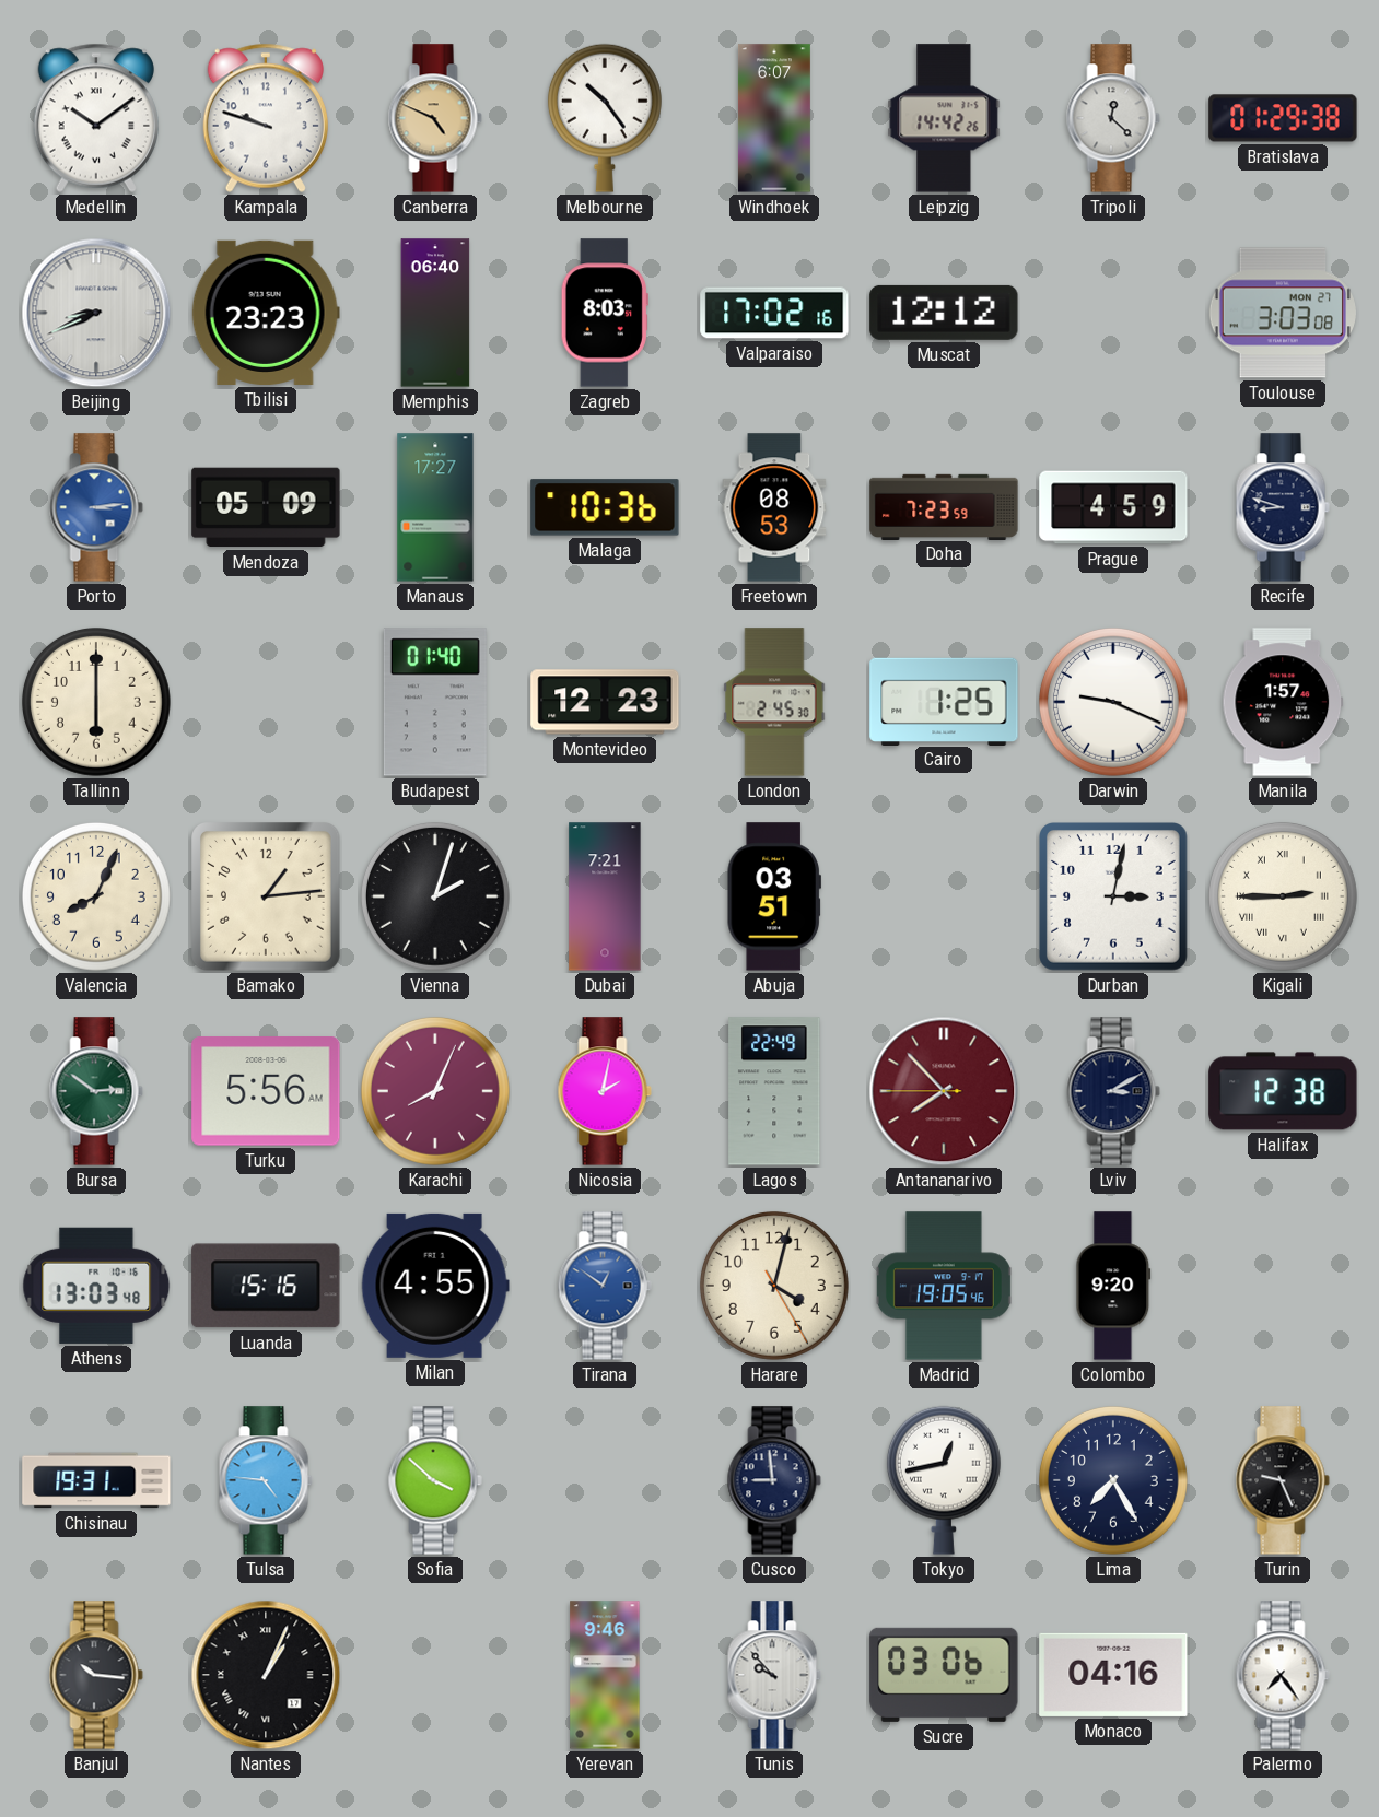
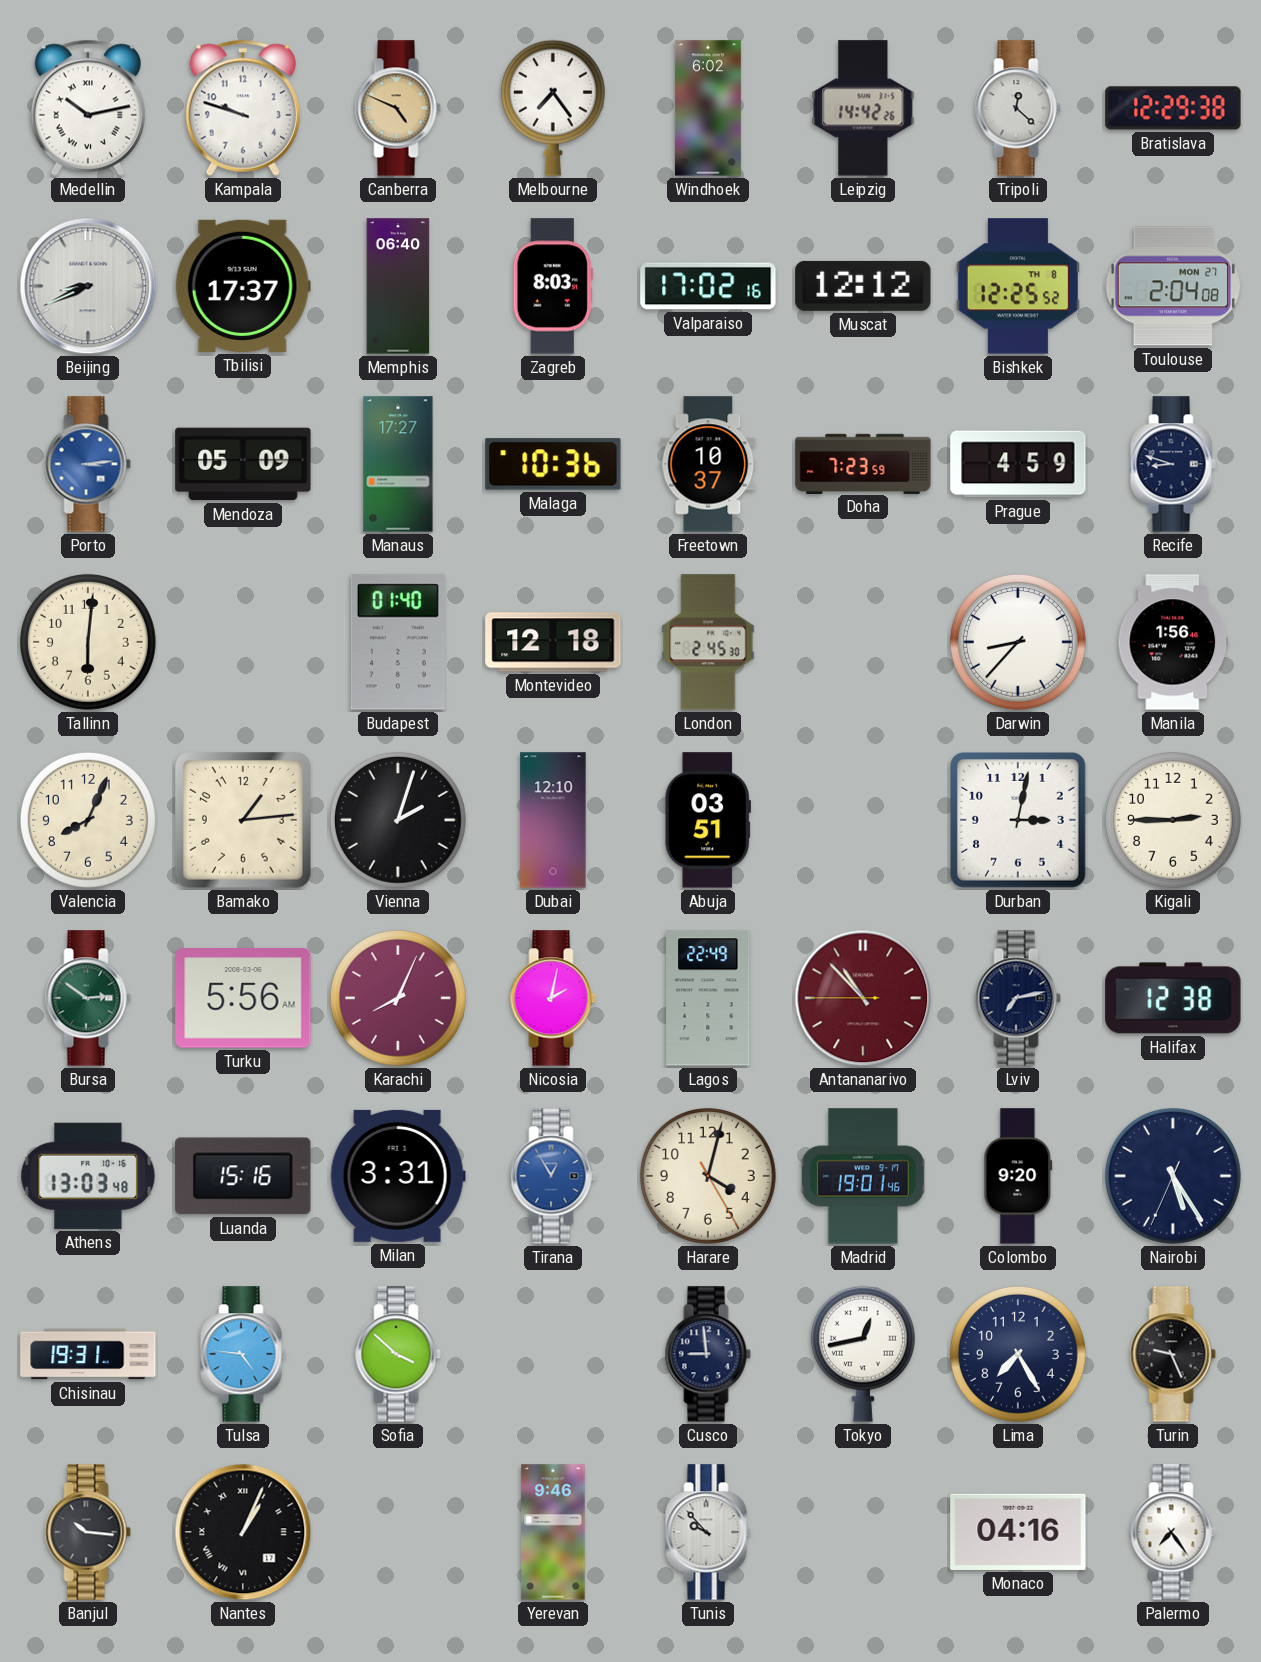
Medellin: 10:09 -> 10:13 (88, 108)
Melbourne: 10:24 -> 7:24 (553, 108)
Windhoek: 6:07 -> 6:02 (708, 108)
Bratislava: 01:29 -> 12:29 (1173, 108)
Tbilisi: 23:23 -> 17:37 (243, 286)
Bishkek: none -> 12:25 (1018, 286)
Toulouse: 3:03 -> 2:04 (1173, 286)
Freetown: 08:53 -> 10:37 (708, 464)
Tallinn: 6:00 -> 6:01 (88, 642)
Montevideo: 12:23 -> 12:18 (553, 642)
Cairo: 1:25 -> none (944, 701)
Darwin: 9:19 -> 8:37 (1018, 642)
Manila: 1:57 -> 1:56 (1173, 642)
Dubai: 7:21 -> 12:10 (553, 820)
Kigali numerals: Roman -> Arabic (1173, 820)
Antananarivo: 7:52 -> 10:52 (863, 998)
Lviv: 3:10 -> 7:13 (1018, 998)
Milan: 4:55 -> 3:31 (398, 1176)
Tirana: 12:51 -> 12:55 (553, 1176)
Madrid: 19:05 -> 19:01 (863, 1176)
Nairobi: none -> 5:24 (1173, 1176)
Sucre: 03:06 -> none (944, 1675)
